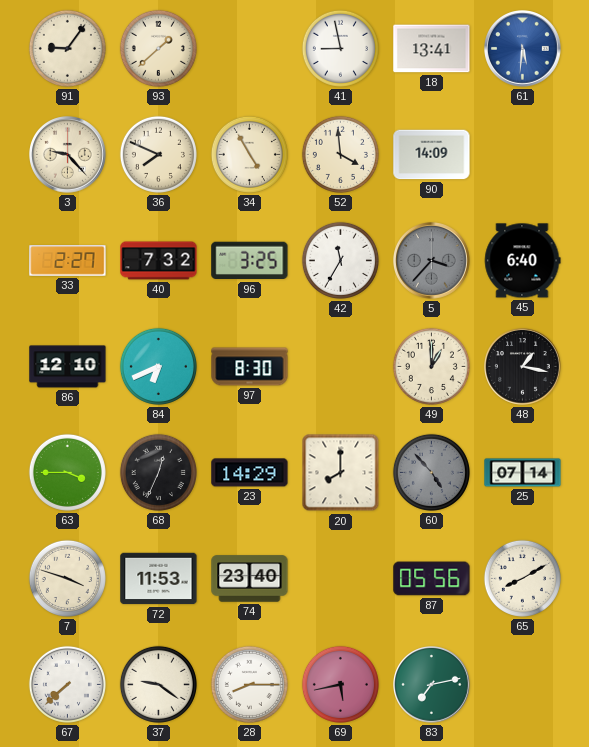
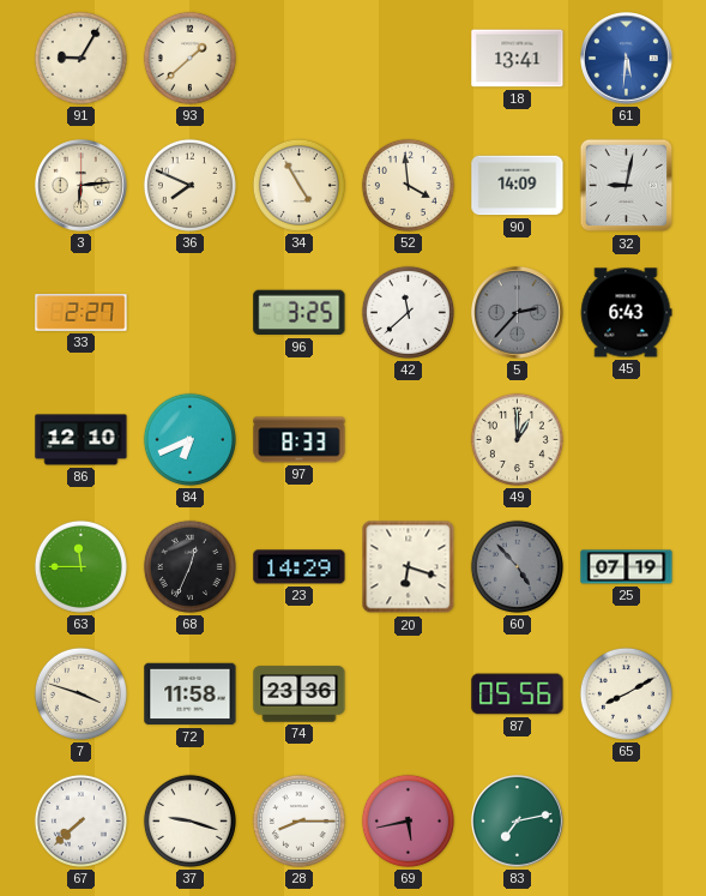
91: 9:06 -> 9:05 (80, 58)
41: 8:58 -> none (340, 48)
3: 9:23 -> 6:14 (82, 186)
32: none -> 9:02 (627, 186)
40: 7:32 -> none (159, 261)
42: 11:35 -> 11:38 (408, 312)
5: 3:37 -> 2:37 (518, 313)
45: 6:40 -> 6:43 (626, 313)
97: 8:30 -> 8:33 (300, 440)
48: 1:17 -> none (523, 367)
63: 3:45 -> 11:45 (80, 566)
20: 8:00 -> 6:18 (409, 567)
25: 07:14 -> 07:19 (627, 567)
72: 11:53 -> 11:58 (191, 694)
74: 23:40 -> 23:36 (300, 694)
37: 9:21 -> 9:18 (189, 820)
